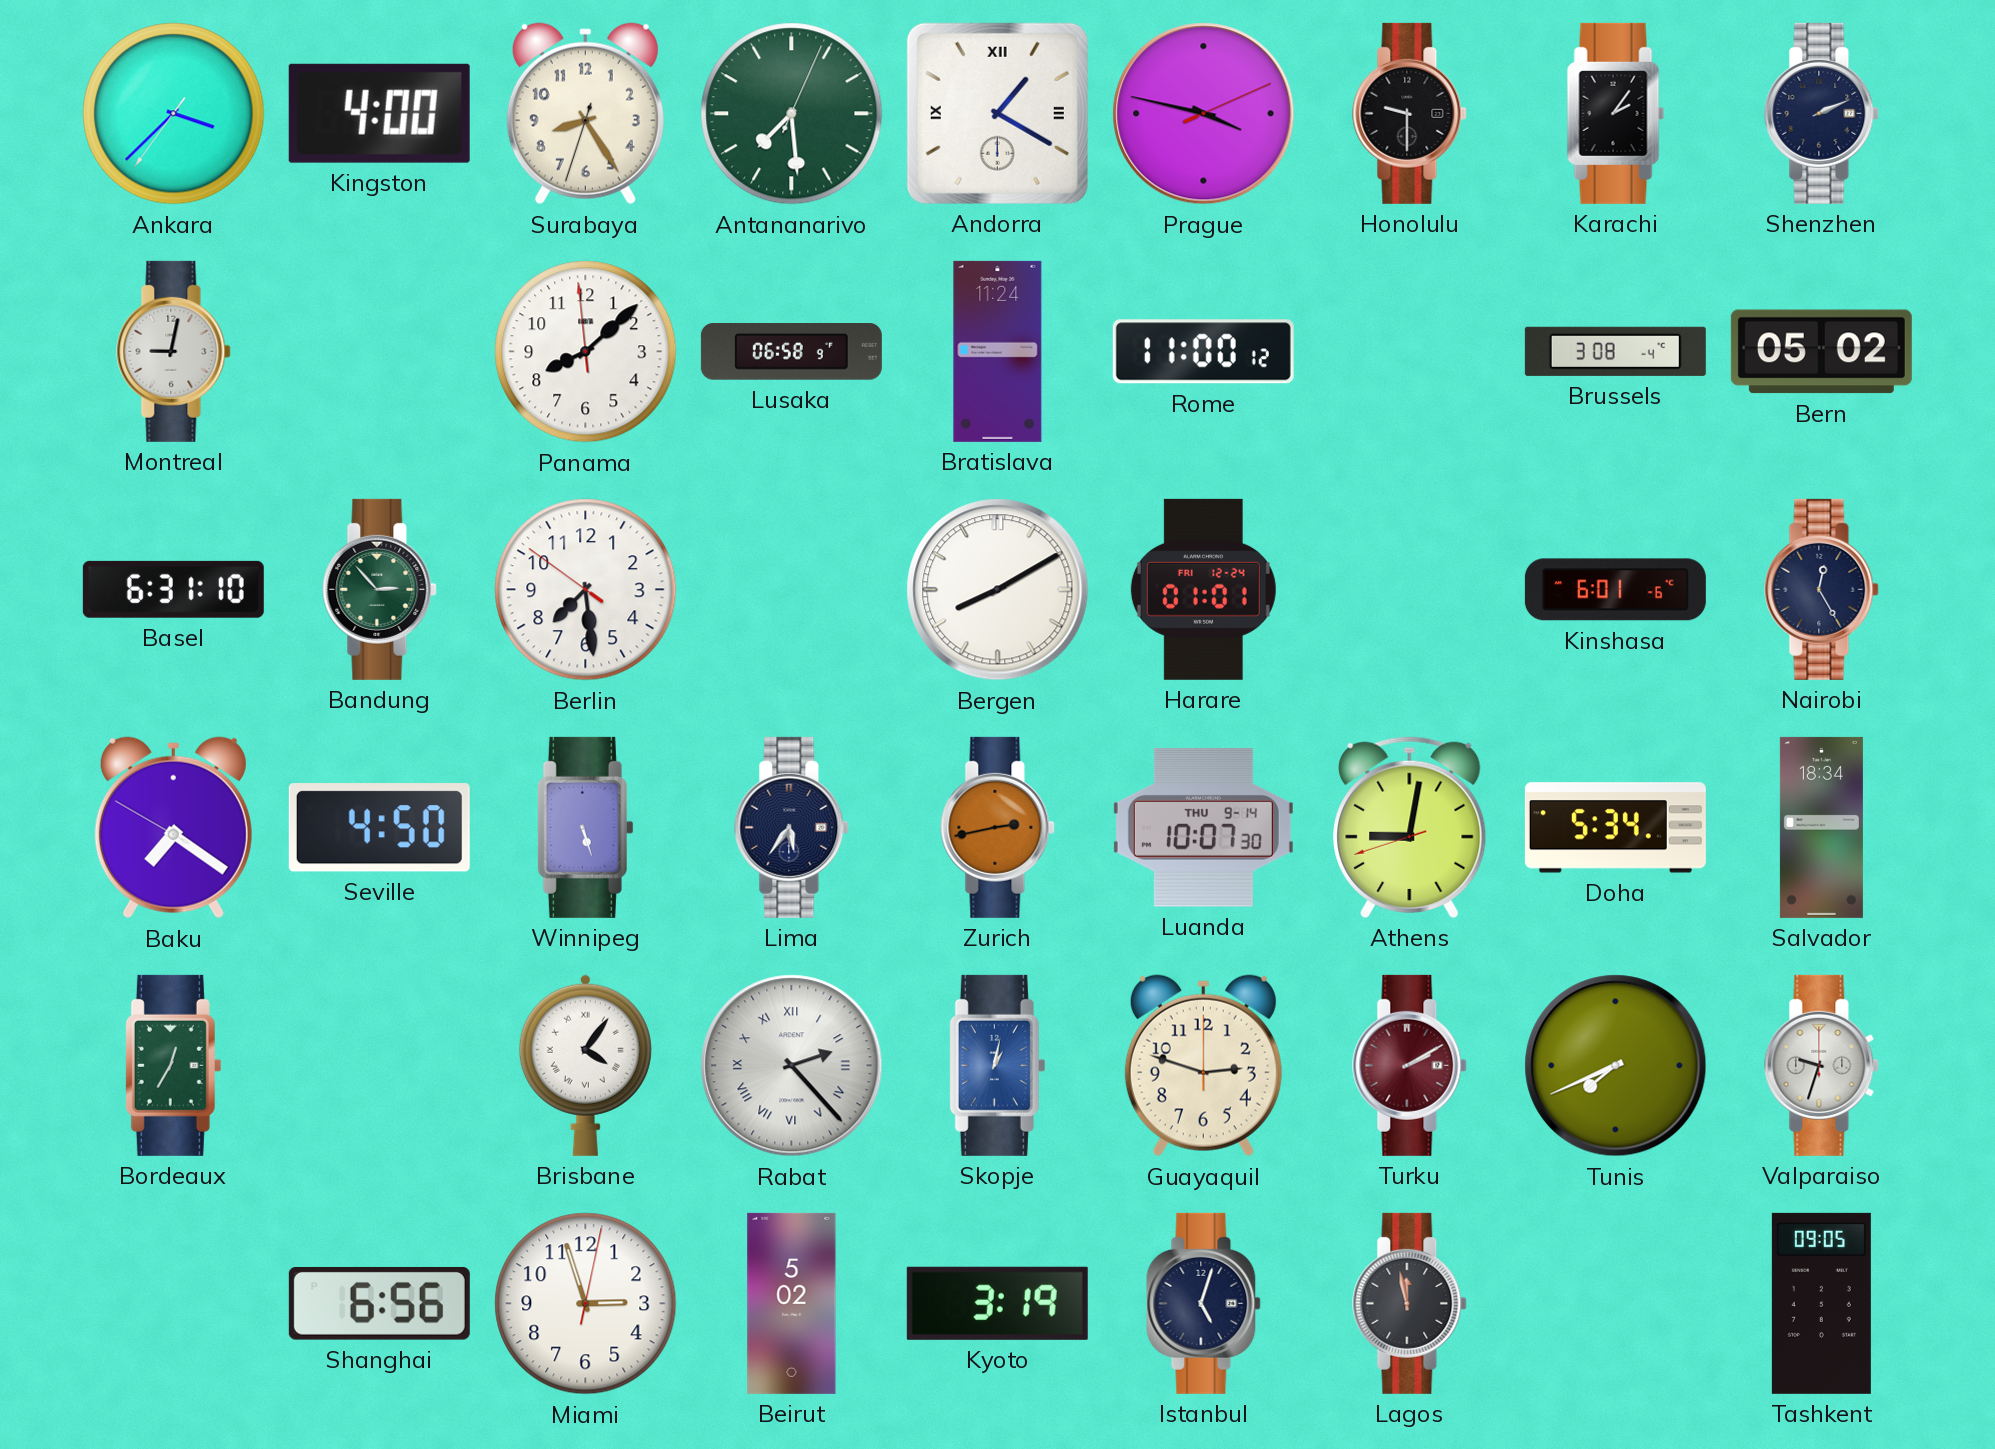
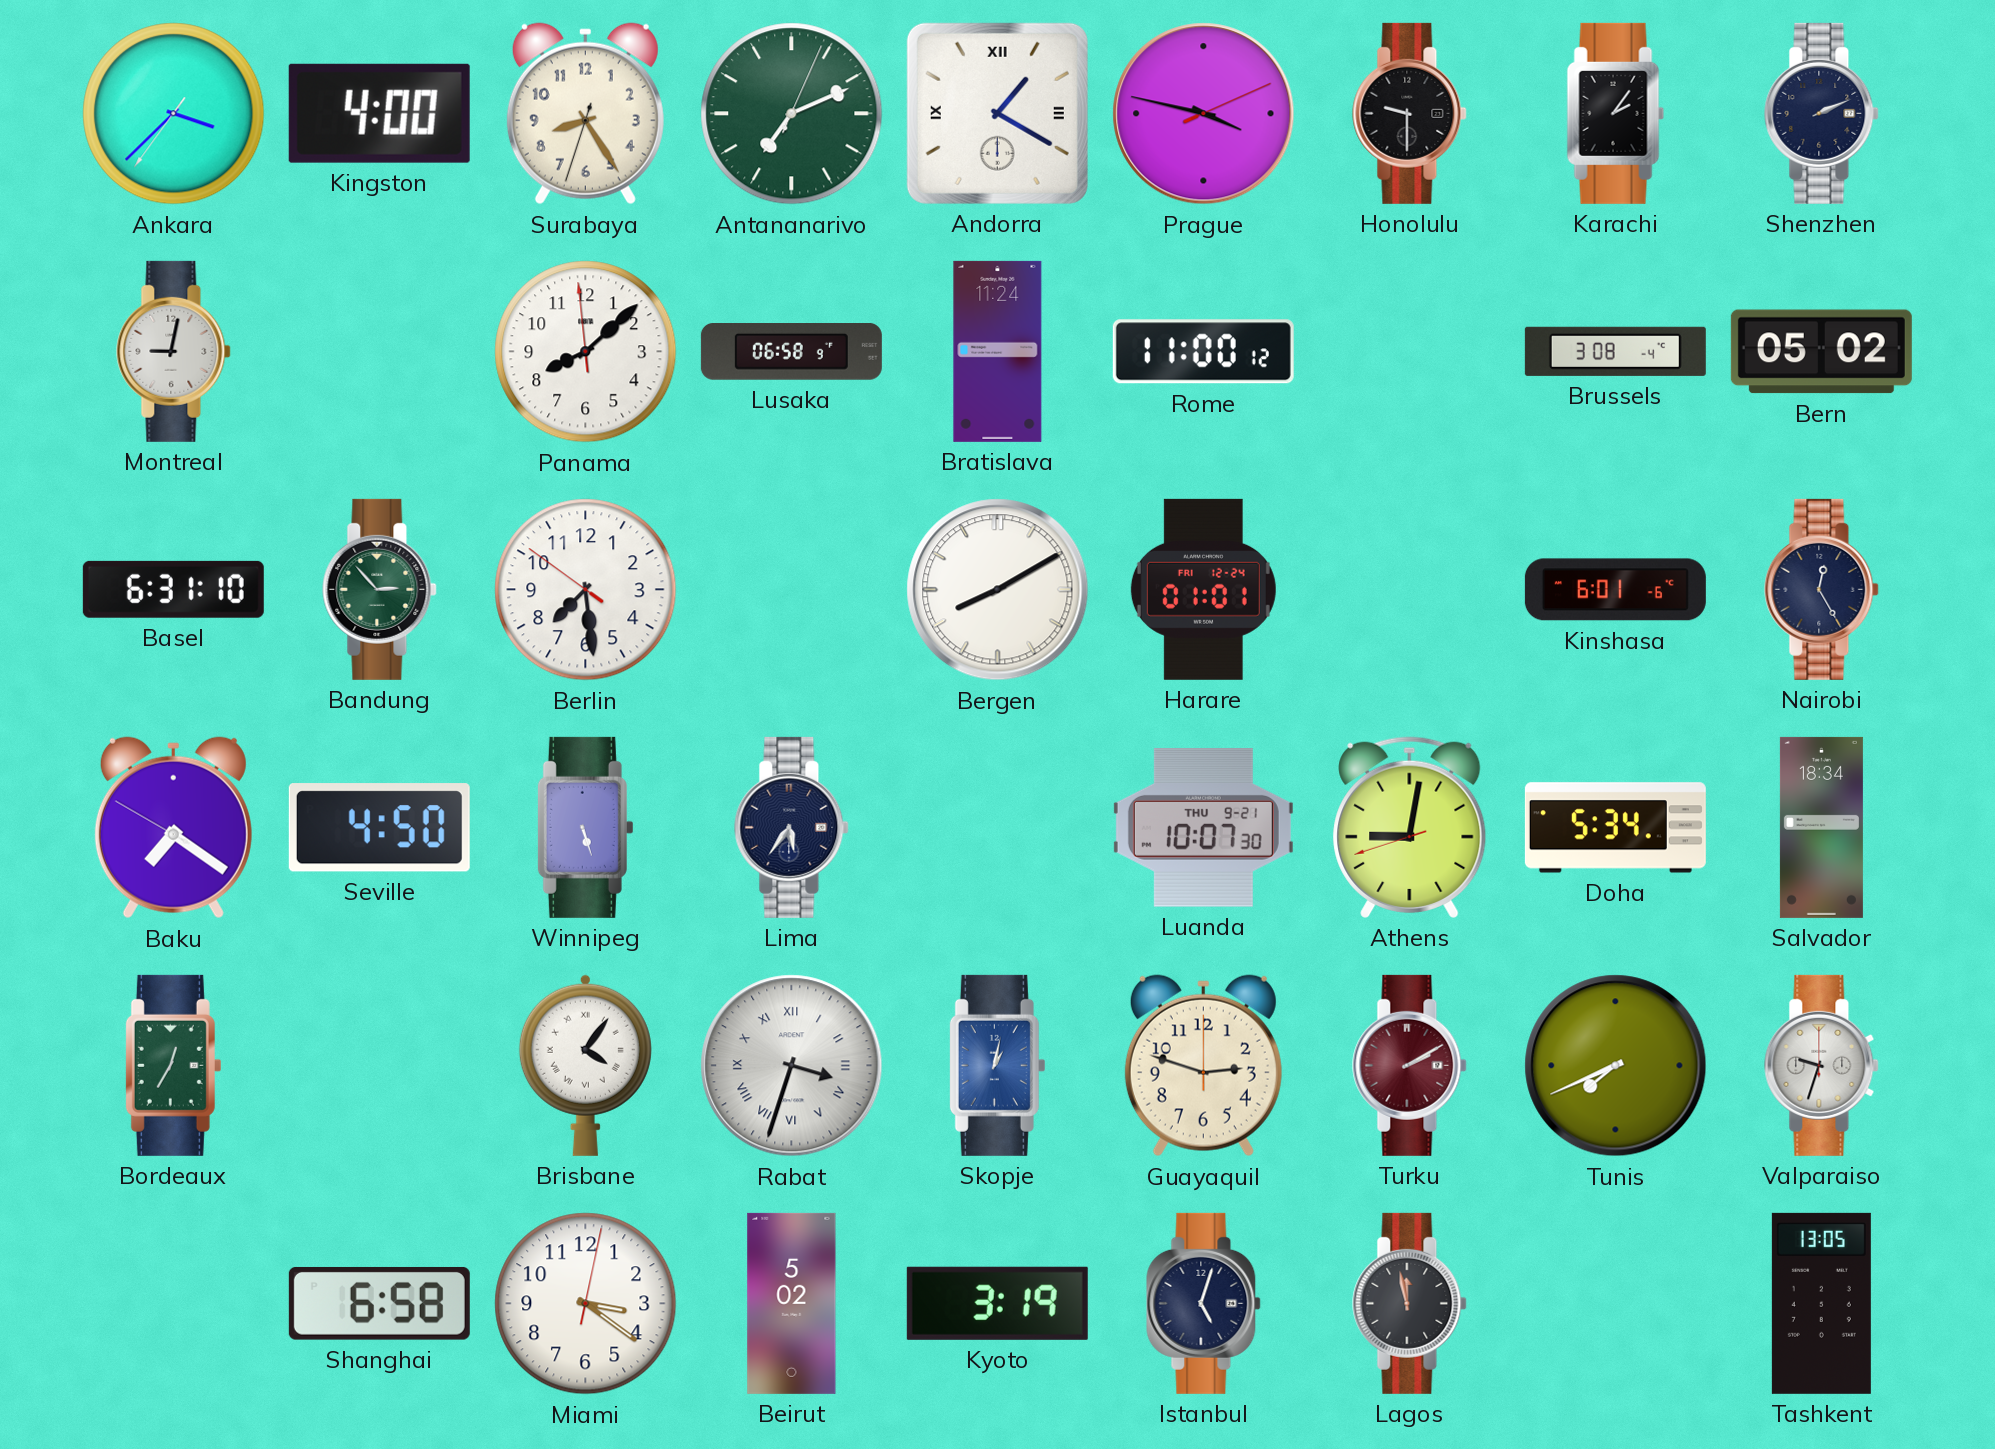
Antananarivo: 7:29 -> 7:11 (792, 114)
Zurich: 2:43 -> none (998, 827)
Luanda date: THU 9-14 -> THU 9-21 (1203, 828)
Rabat: 2:23 -> 3:33 (792, 1066)
Shanghai: 6:56 -> 6:58 (379, 1303)
Miami: 2:57 -> 3:21 (586, 1304)
Tashkent: 09:05 -> 13:05 (1821, 1303)
